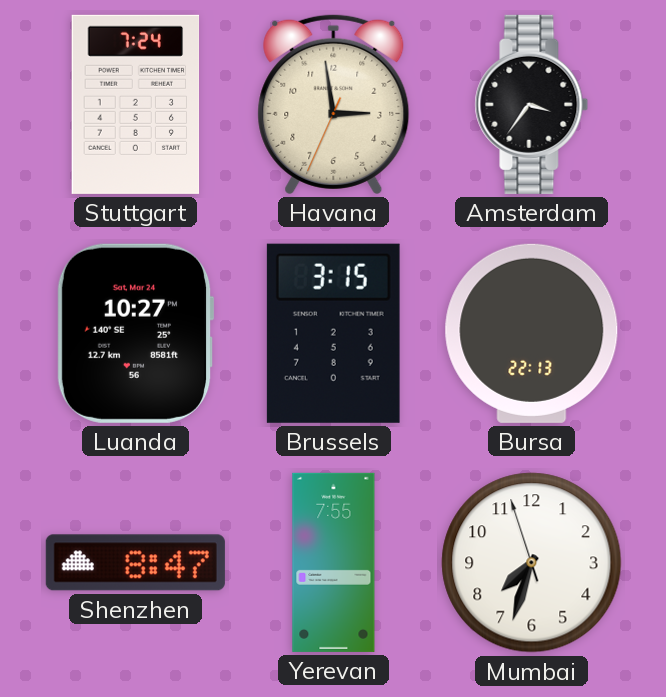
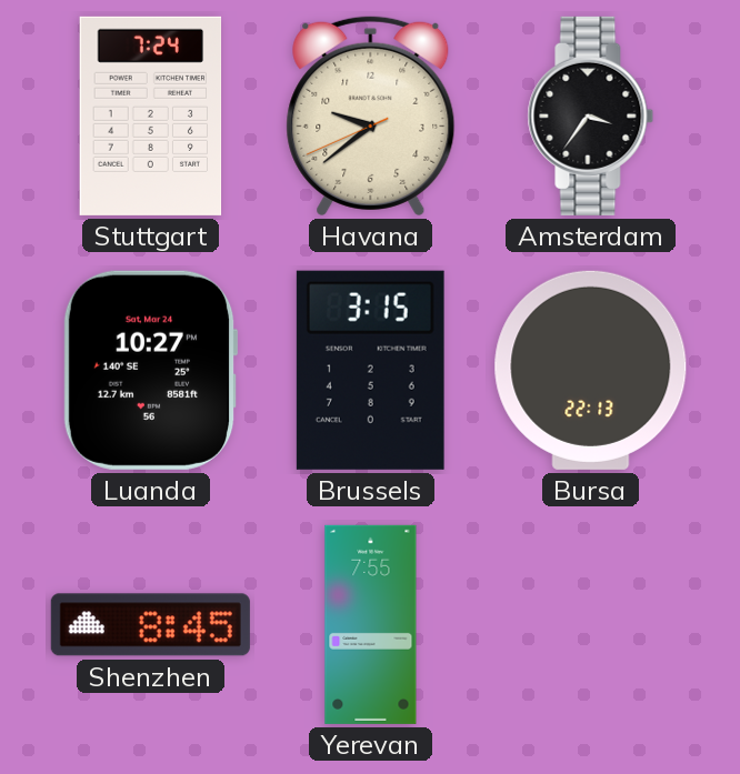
Havana: 2:58 -> 9:38 (371, 115)
Shenzhen: 8:47 -> 8:45 (150, 625)
Mumbai: 7:32 -> none (532, 563)
